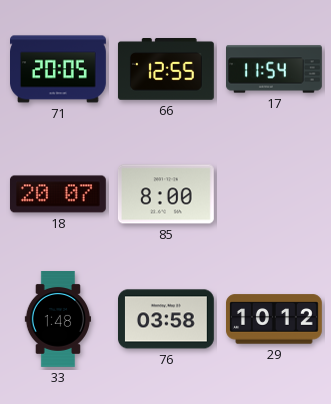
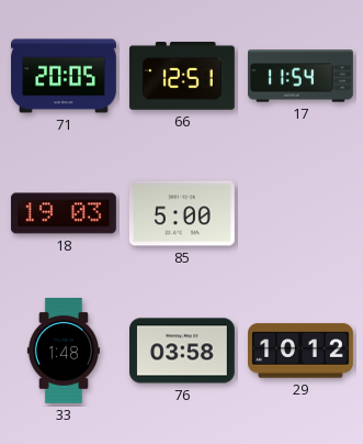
66: 12:55 -> 12:51 (182, 77)
18: 20:07 -> 19:03 (64, 213)
85: 8:00 -> 5:00 (182, 213)
